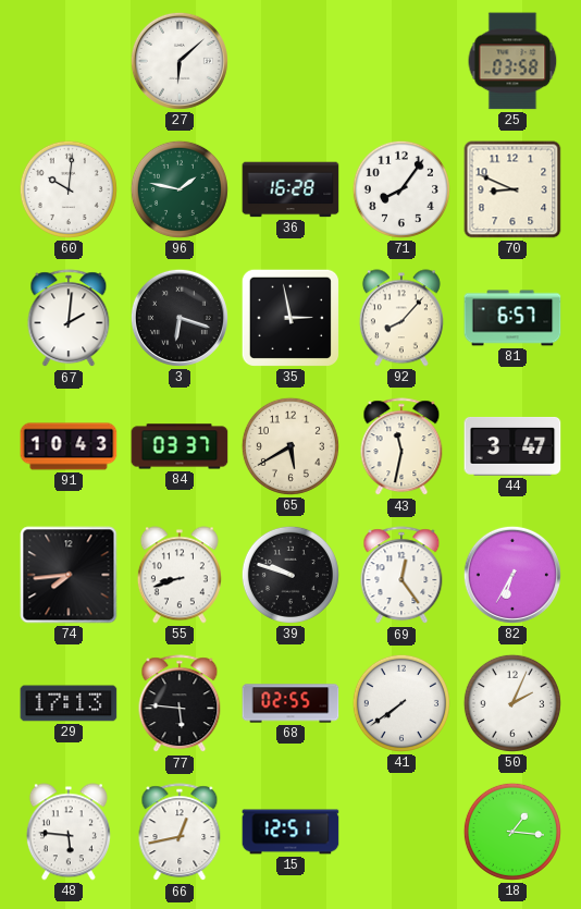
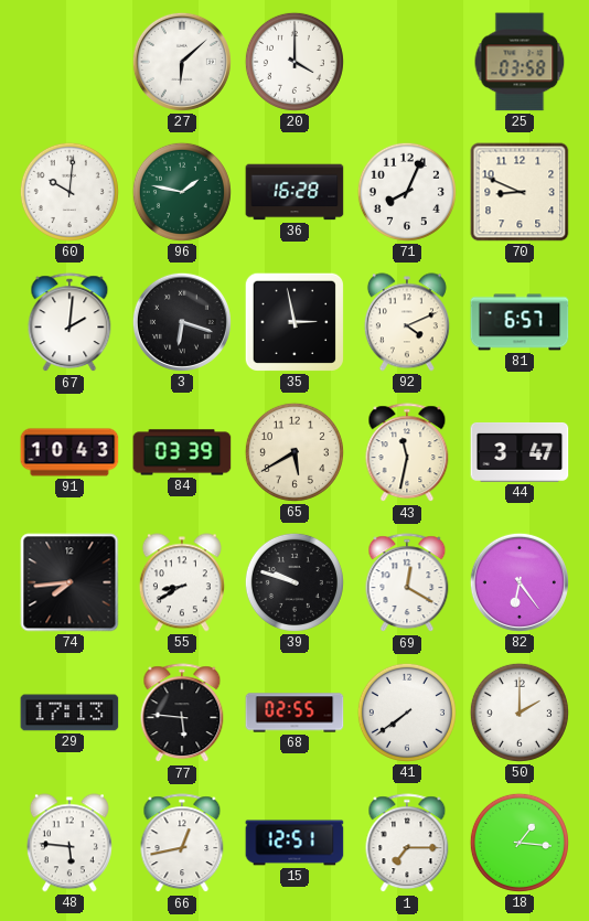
20: none -> 4:00 (294, 62)
71: 8:06 -> 8:04 (407, 192)
92: 8:07 -> 4:11 (407, 322)
84: 03:37 -> 03:39 (182, 452)
55: 8:42 -> 8:40 (182, 582)
69: 12:24 -> 12:20 (407, 583)
82: 6:35 -> 6:24 (520, 582)
50: 2:04 -> 2:00 (520, 713)
1: none -> 7:15 (407, 844)
